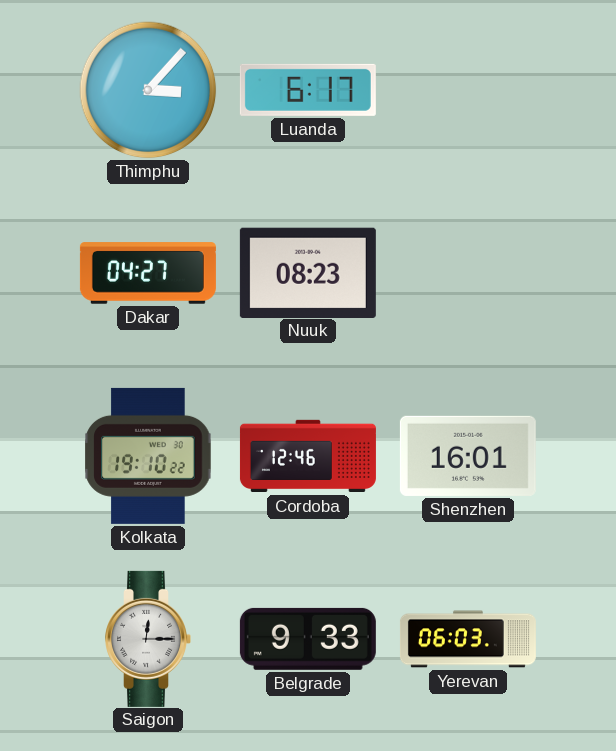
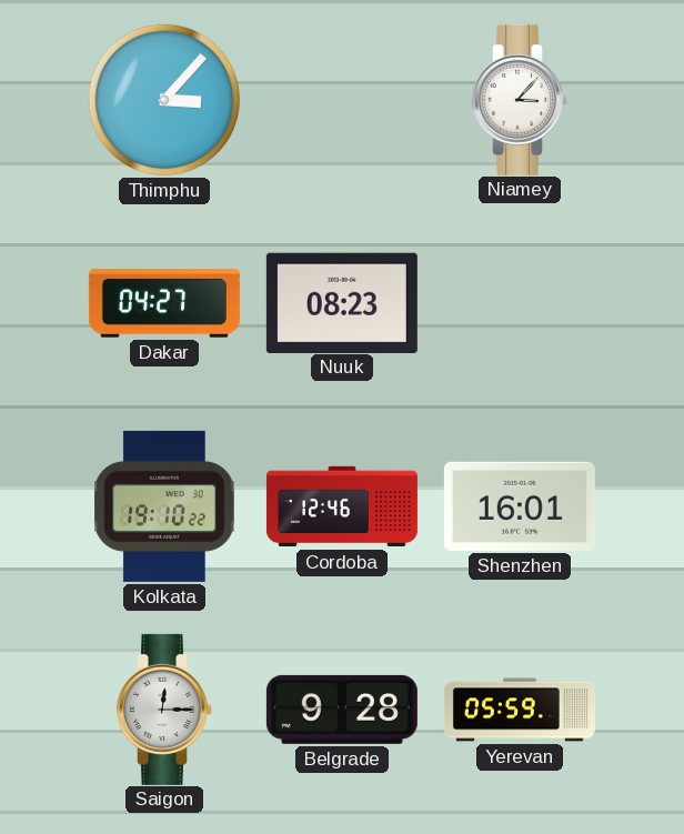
Luanda: 6:17 -> none (308, 90)
Niamey: none -> 3:07 (520, 100)
Belgrade: 9:33 -> 9:28 (342, 710)
Yerevan: 06:03 -> 05:59 (520, 710)
